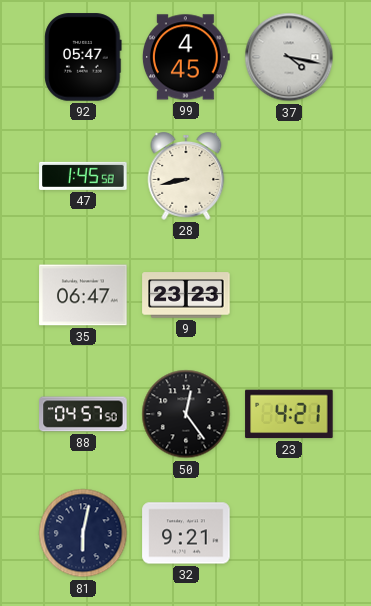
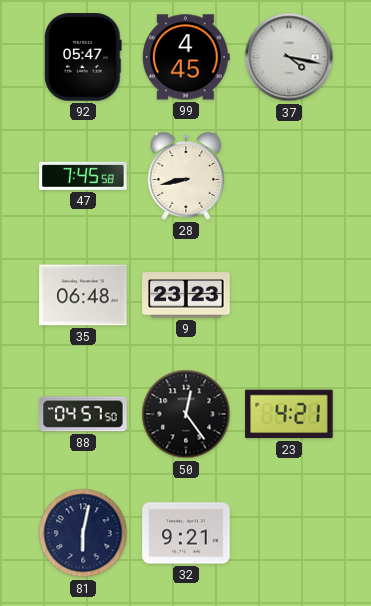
47: 1:45 -> 7:45 (83, 176)
35: 06:47 -> 06:48 (83, 295)
